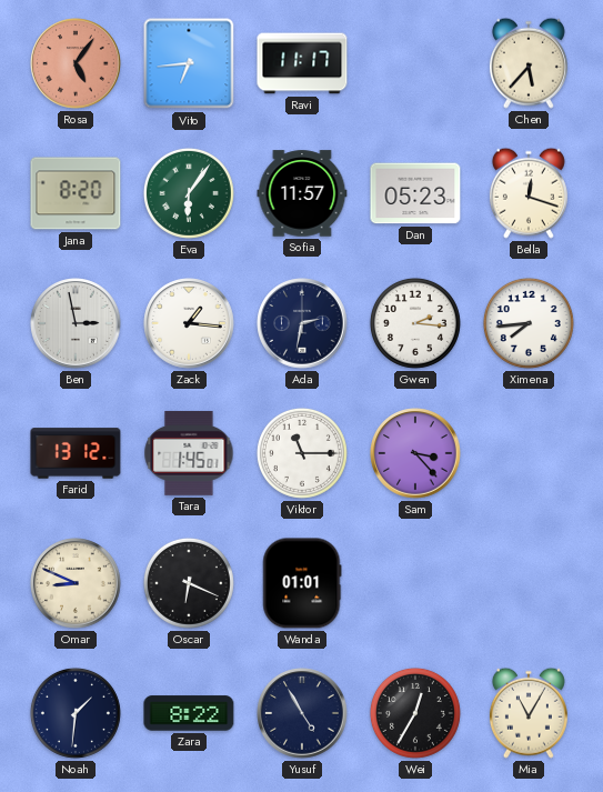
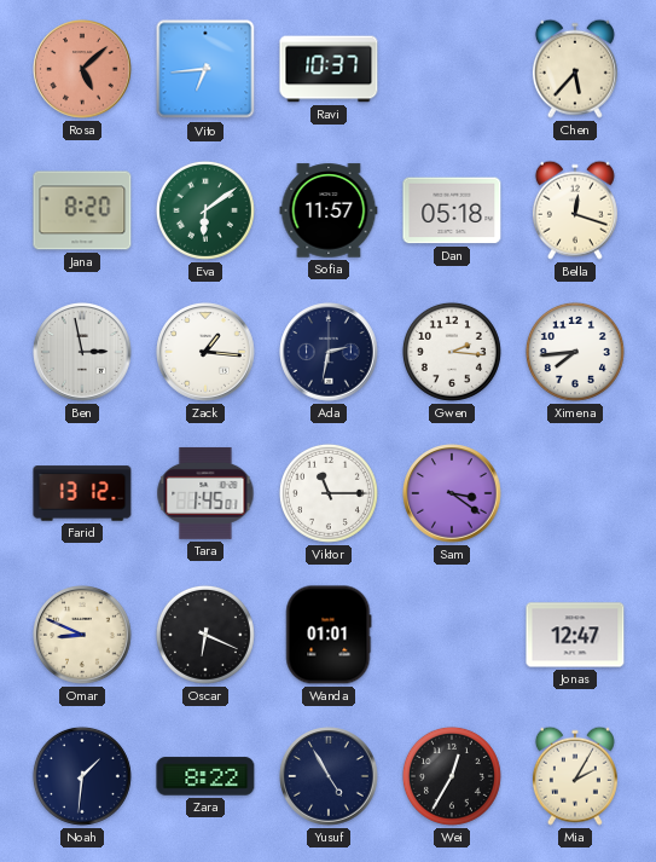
Rosa: 5:06 -> 5:08 (82, 69)
Ravi: 11:17 -> 10:37 (329, 69)
Eva: 6:06 -> 6:09 (205, 210)
Dan: 05:23 -> 05:18 (452, 210)
Sam: 3:23 -> 3:21 (452, 493)
Jonas: none -> 12:47 (575, 635)
Mia: 11:05 -> 2:05 (575, 776)
